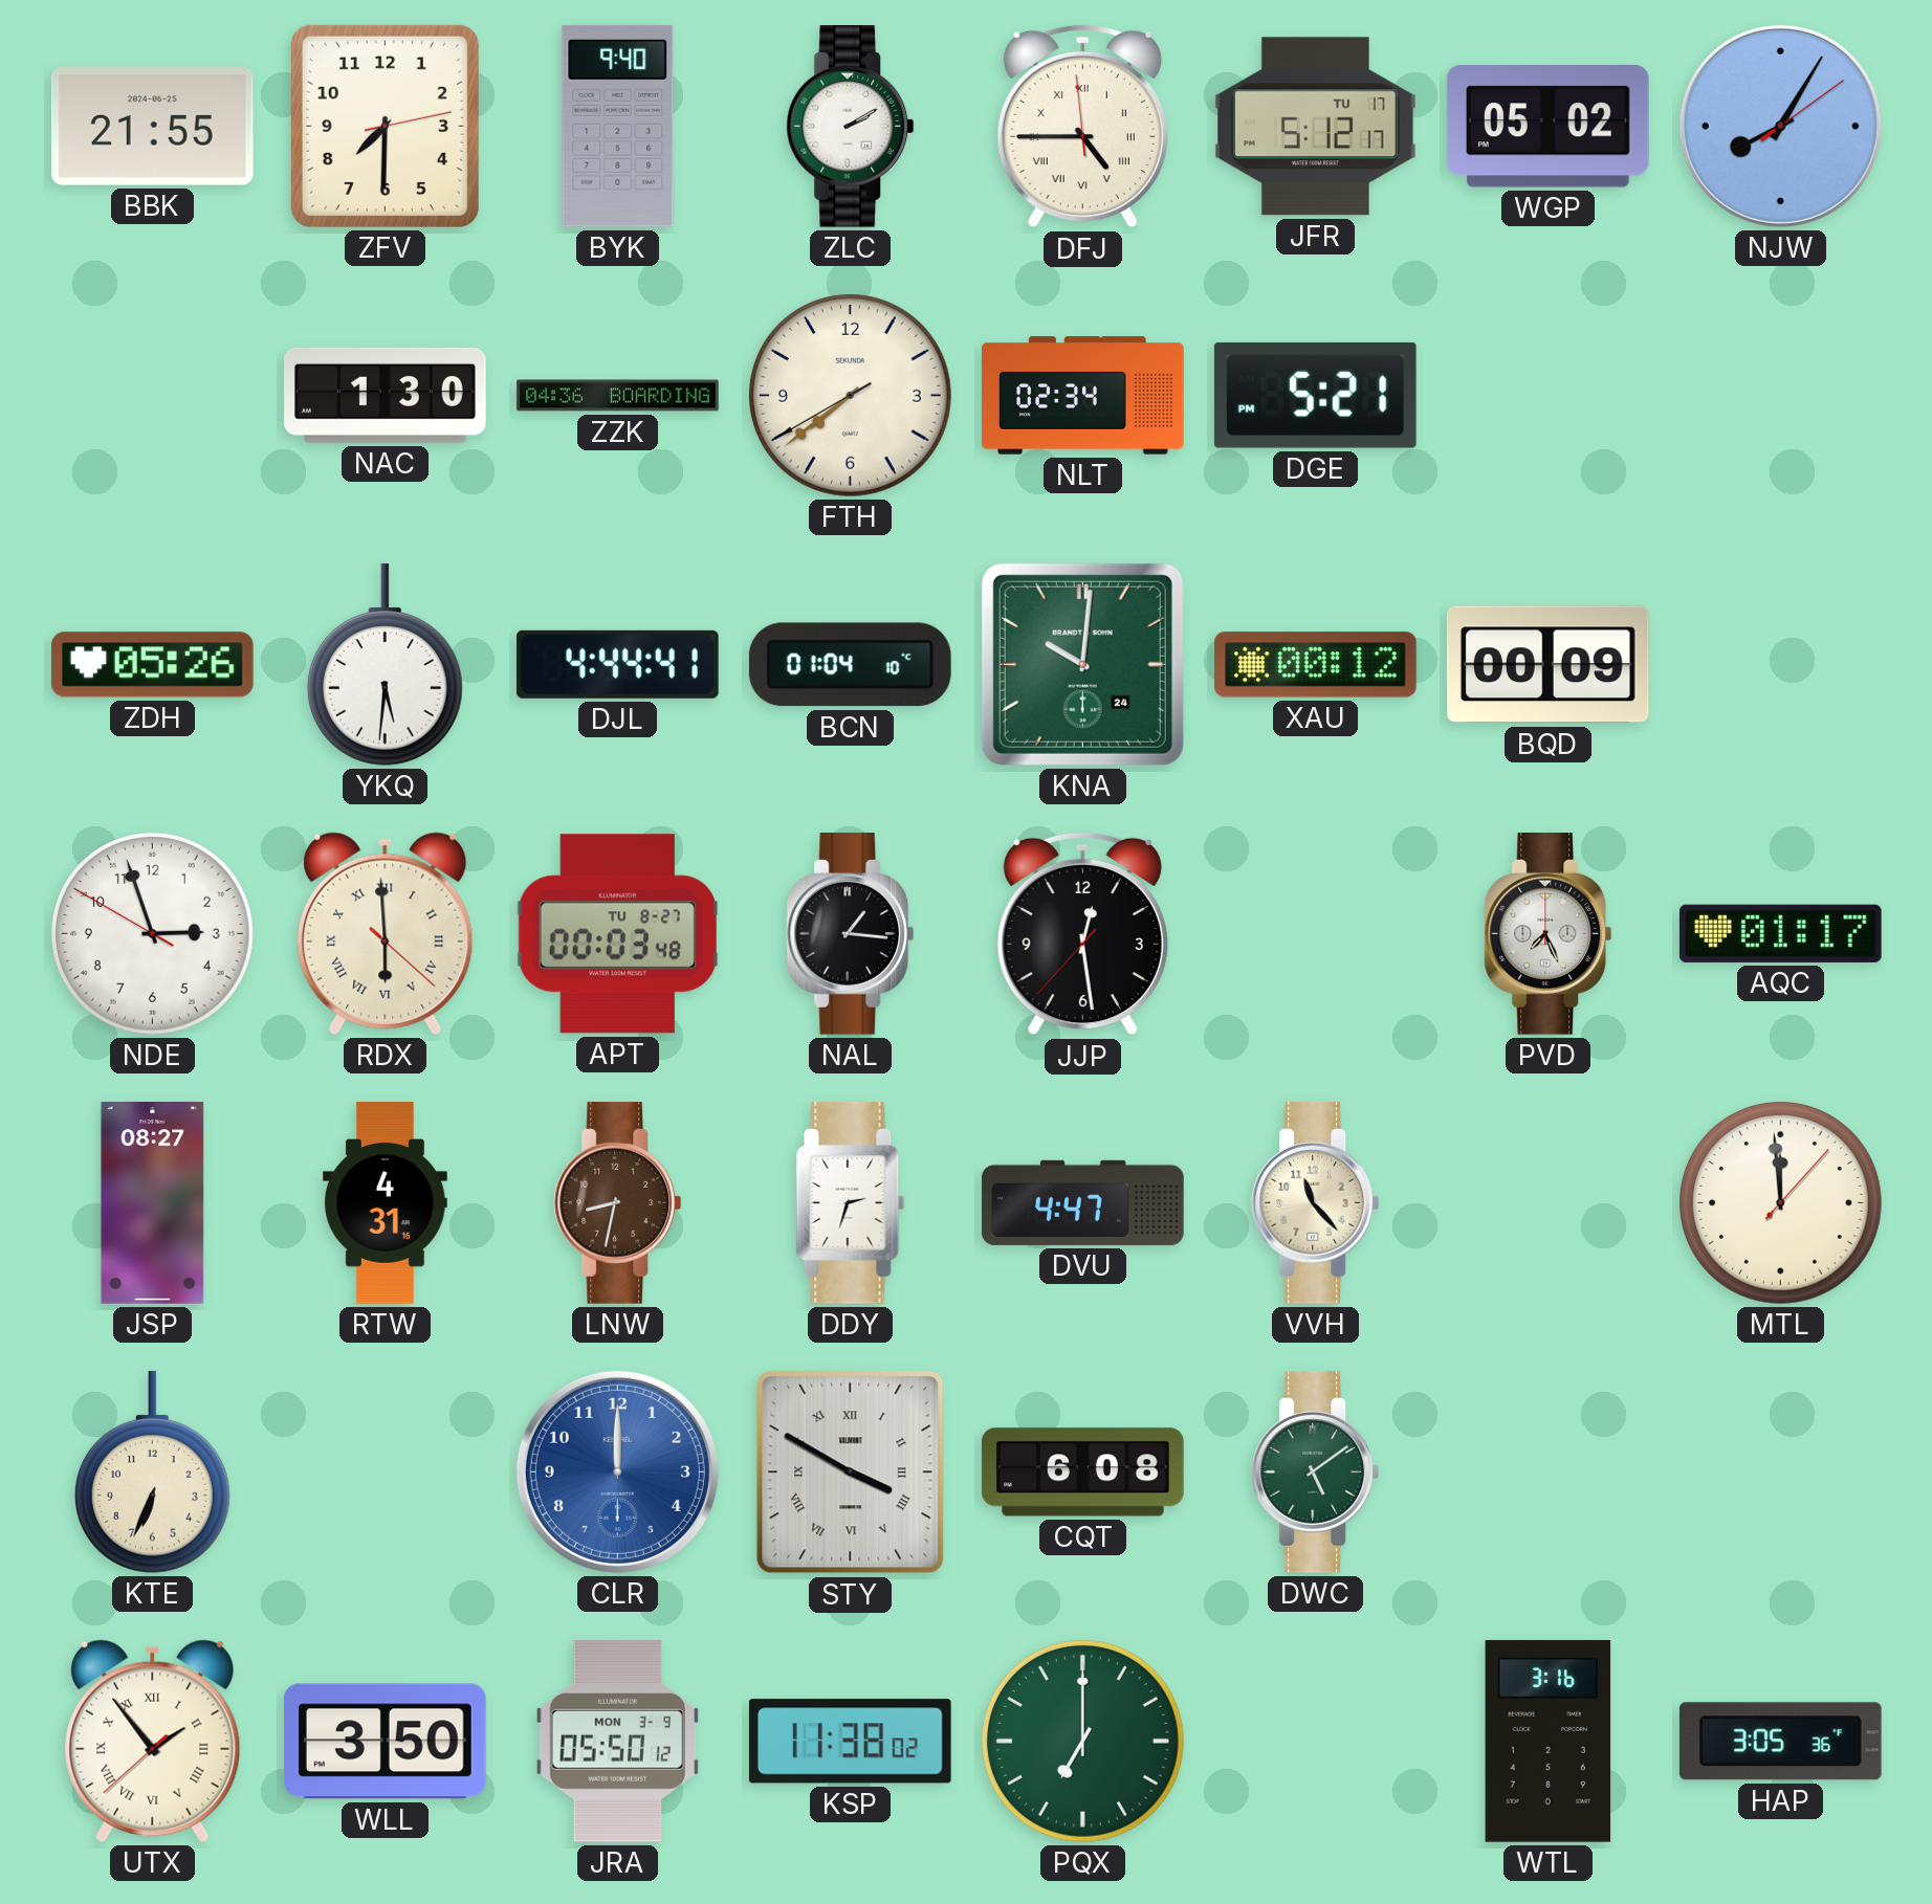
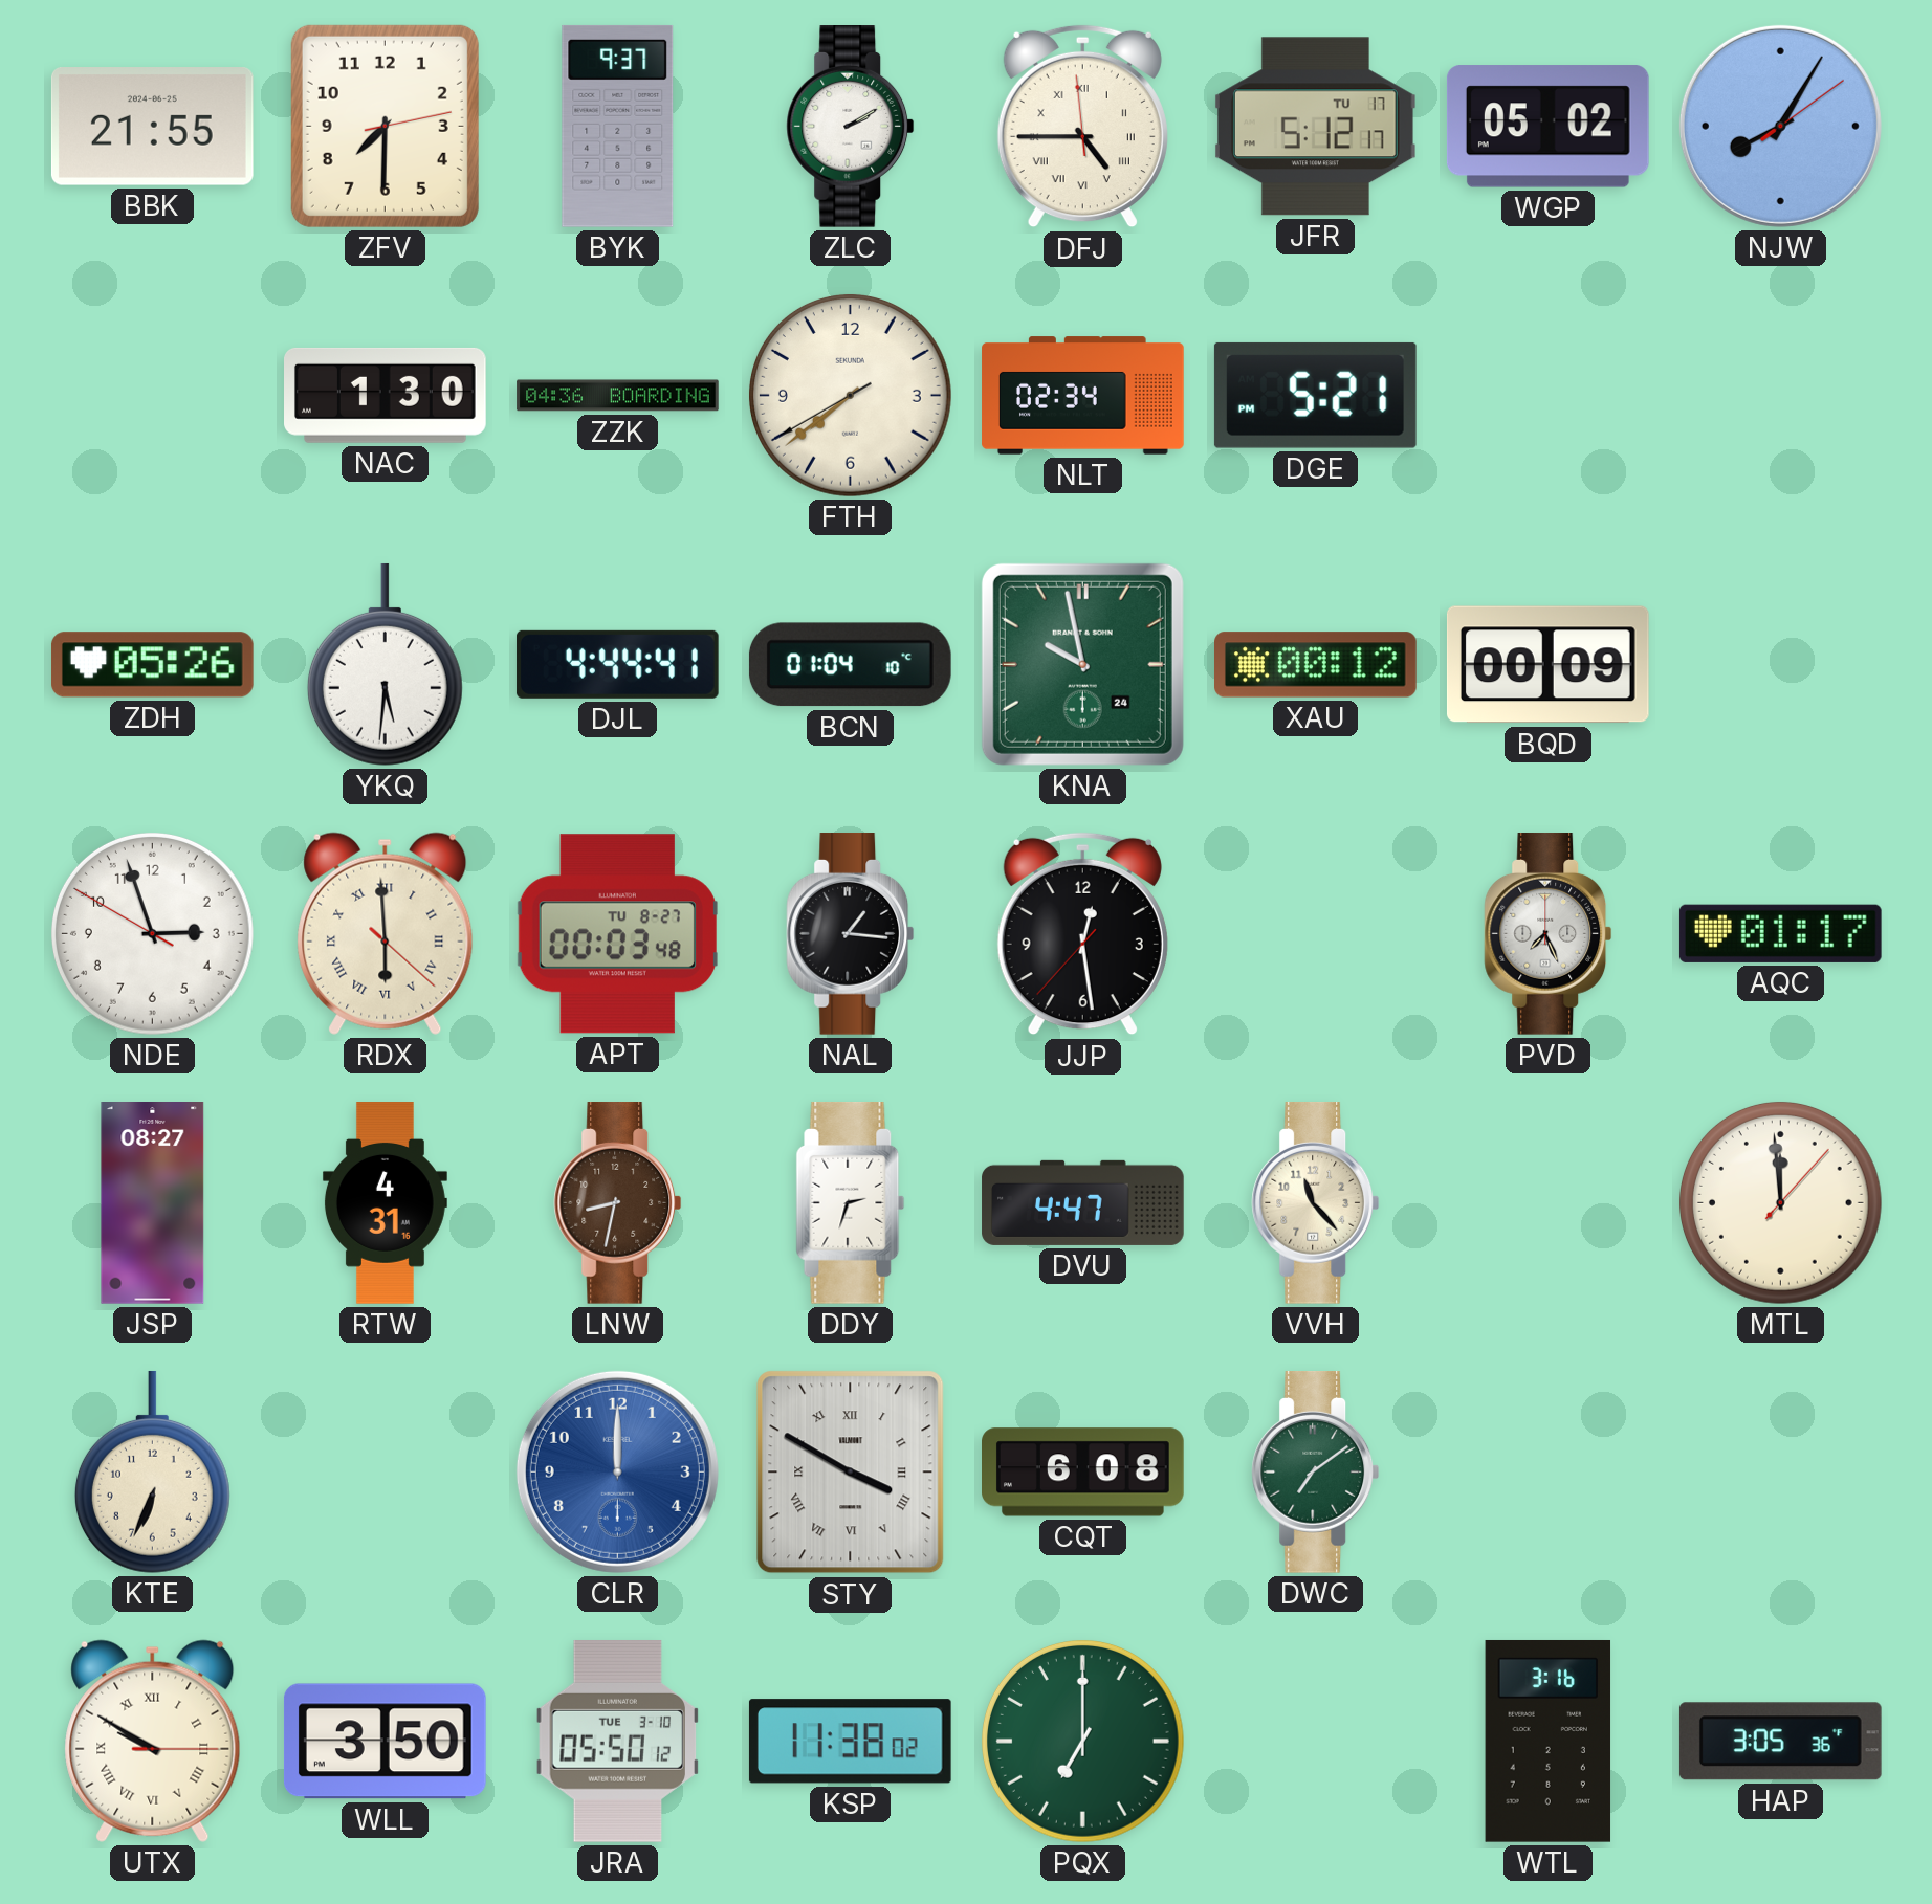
BYK: 9:40 -> 9:37 (618, 126)
KNA: 10:01 -> 9:58 (1082, 664)
DWC: 5:09 -> 7:09 (1316, 1473)
UTX: 1:53 -> 9:50 (153, 1741)
JRA date: MON 3-9 -> TUE 3-10 (618, 1741)
